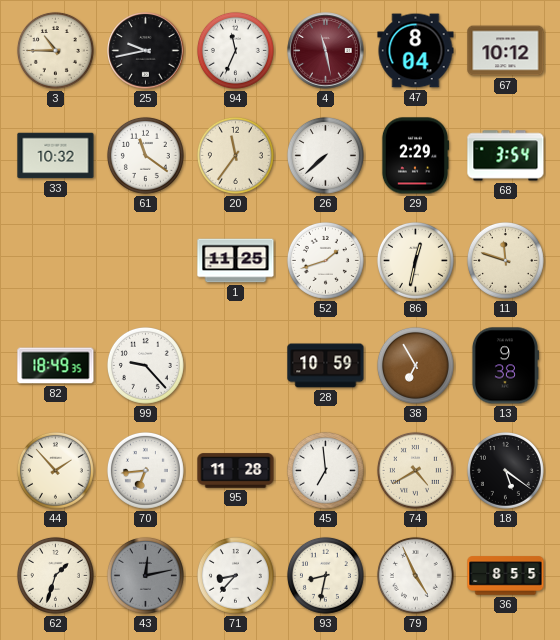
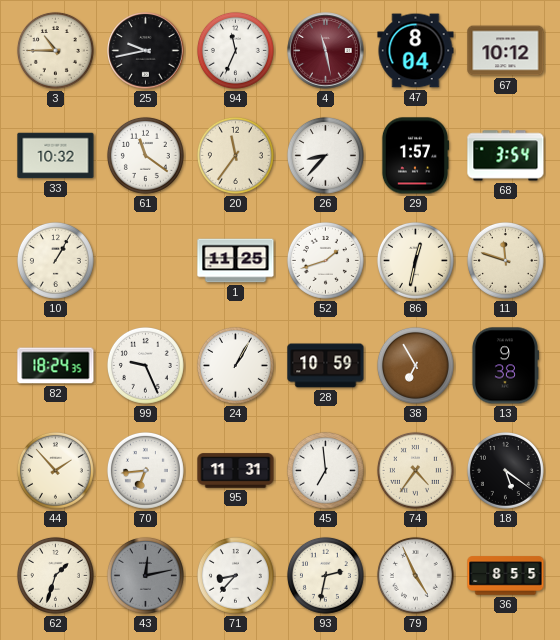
26: 7:38 -> 8:37 (325, 155)
29: 2:29 -> 1:57 (415, 156)
10: none -> 1:05 (55, 260)
82: 18:49 -> 18:24 (56, 366)
99: 9:23 -> 9:26 (145, 365)
24: none -> 1:05 (235, 365)
95: 11:28 -> 11:31 (236, 471)
74: 4:40 -> 4:36 (415, 470)
93: 8:32 -> 2:32 (325, 575)
